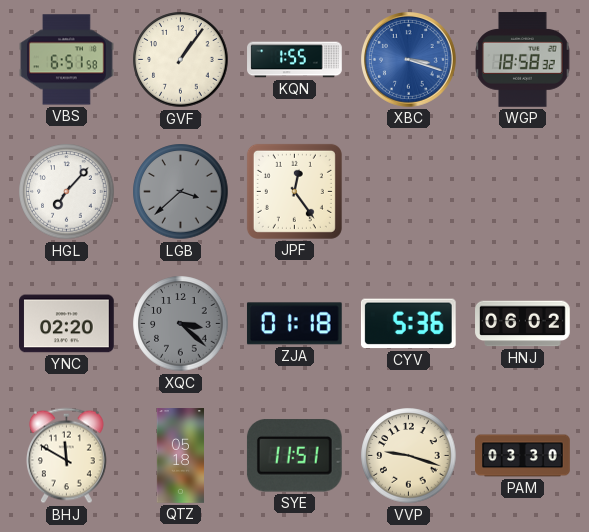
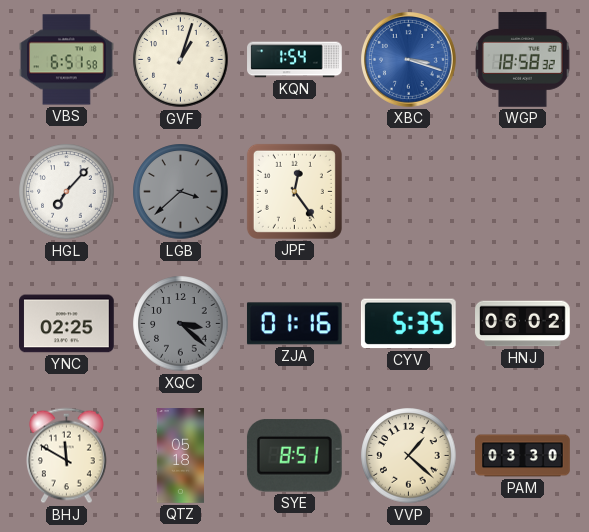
GVF: 1:06 -> 1:03 (181, 60)
KQN: 1:55 -> 1:54 (295, 60)
YNC: 02:20 -> 02:25 (67, 324)
ZJA: 01:18 -> 01:16 (294, 324)
CYV: 5:36 -> 5:35 (408, 324)
SYE: 11:51 -> 8:51 (294, 456)
VVP: 9:18 -> 1:22 (409, 456)
